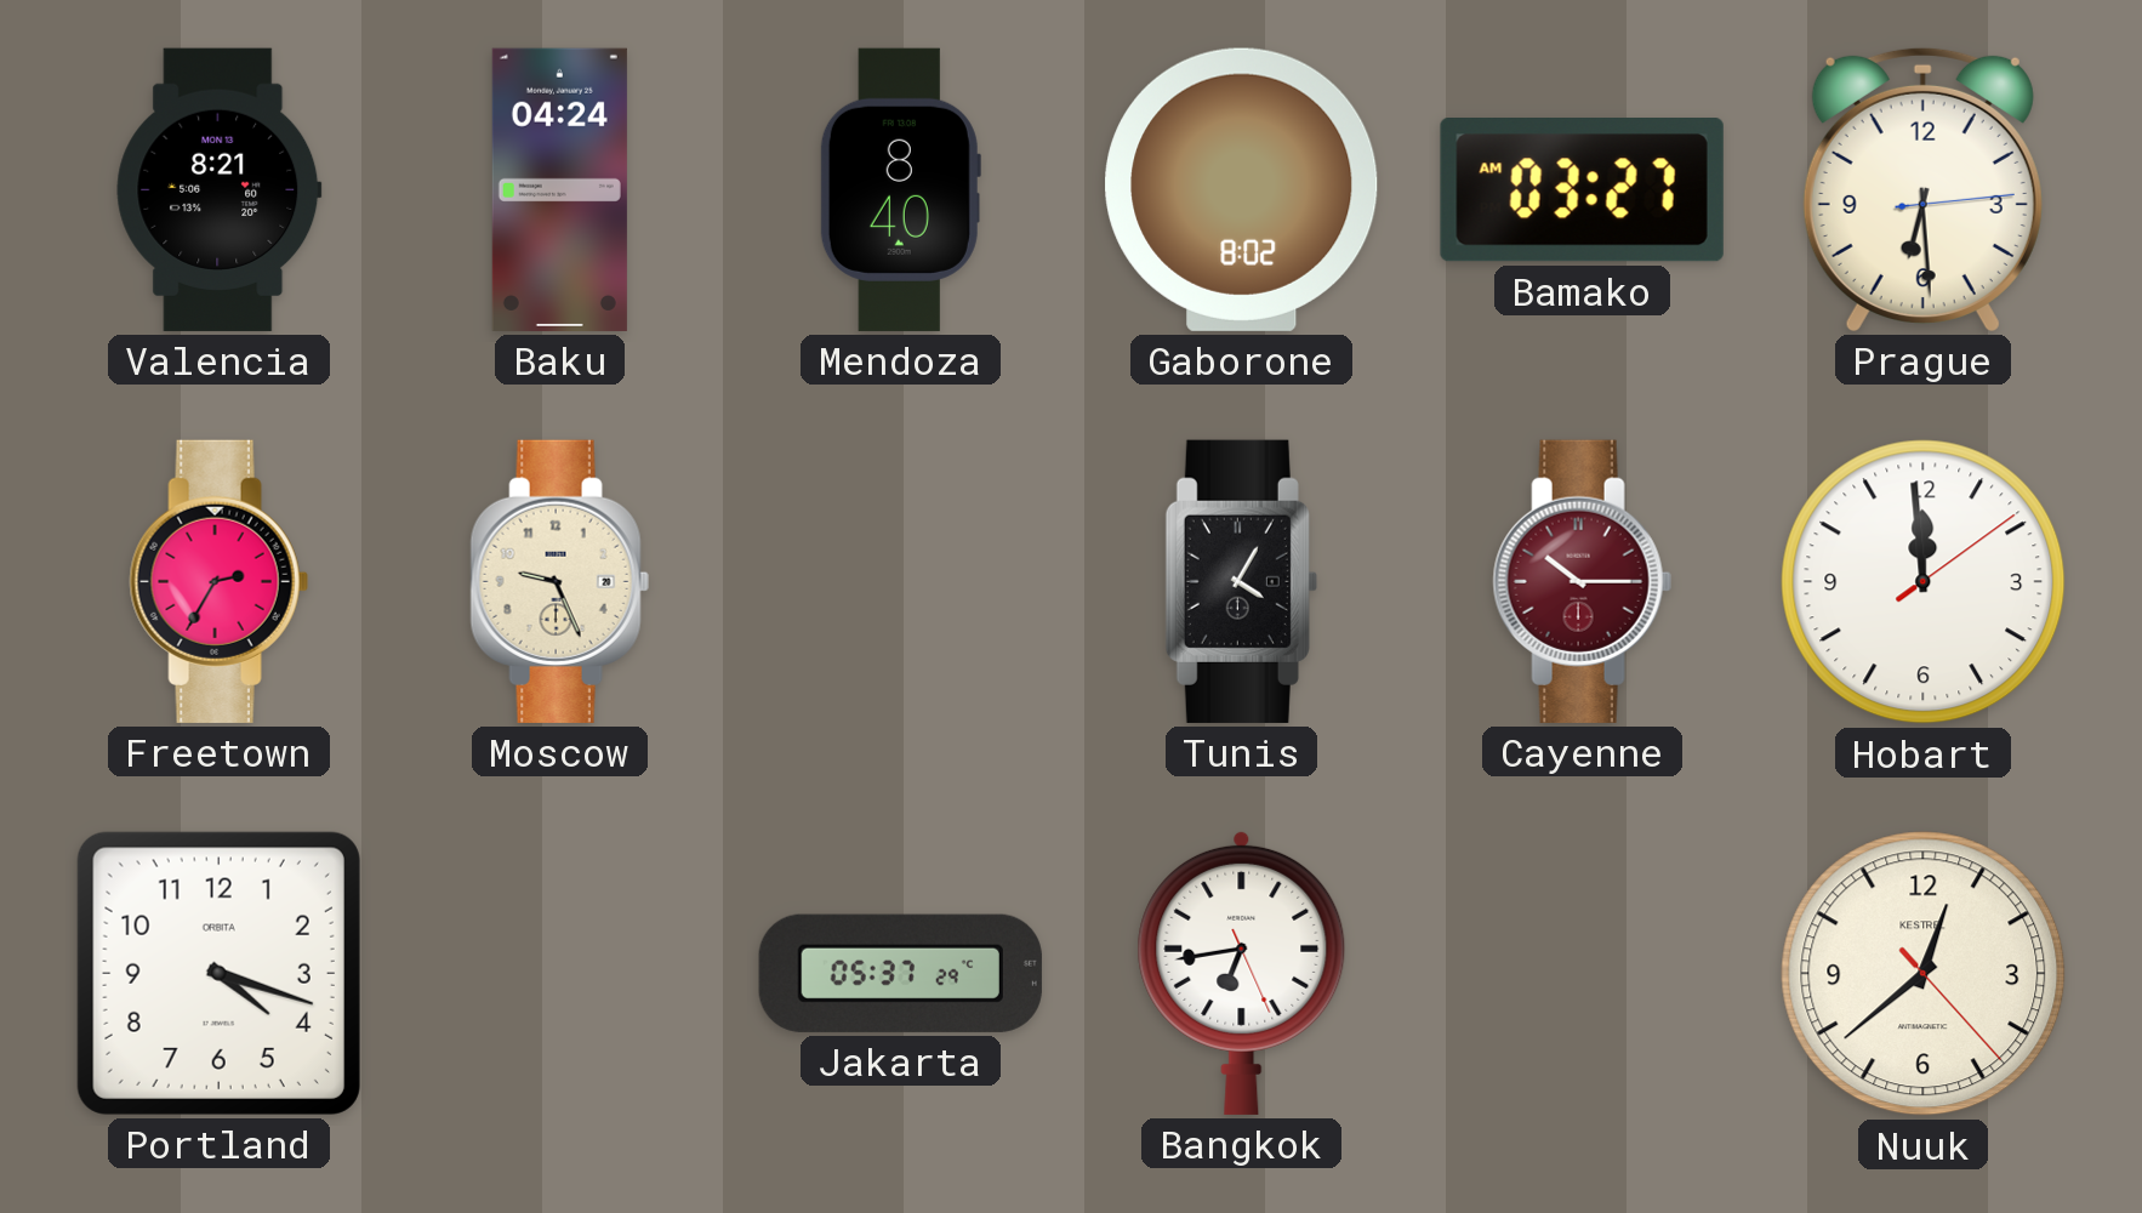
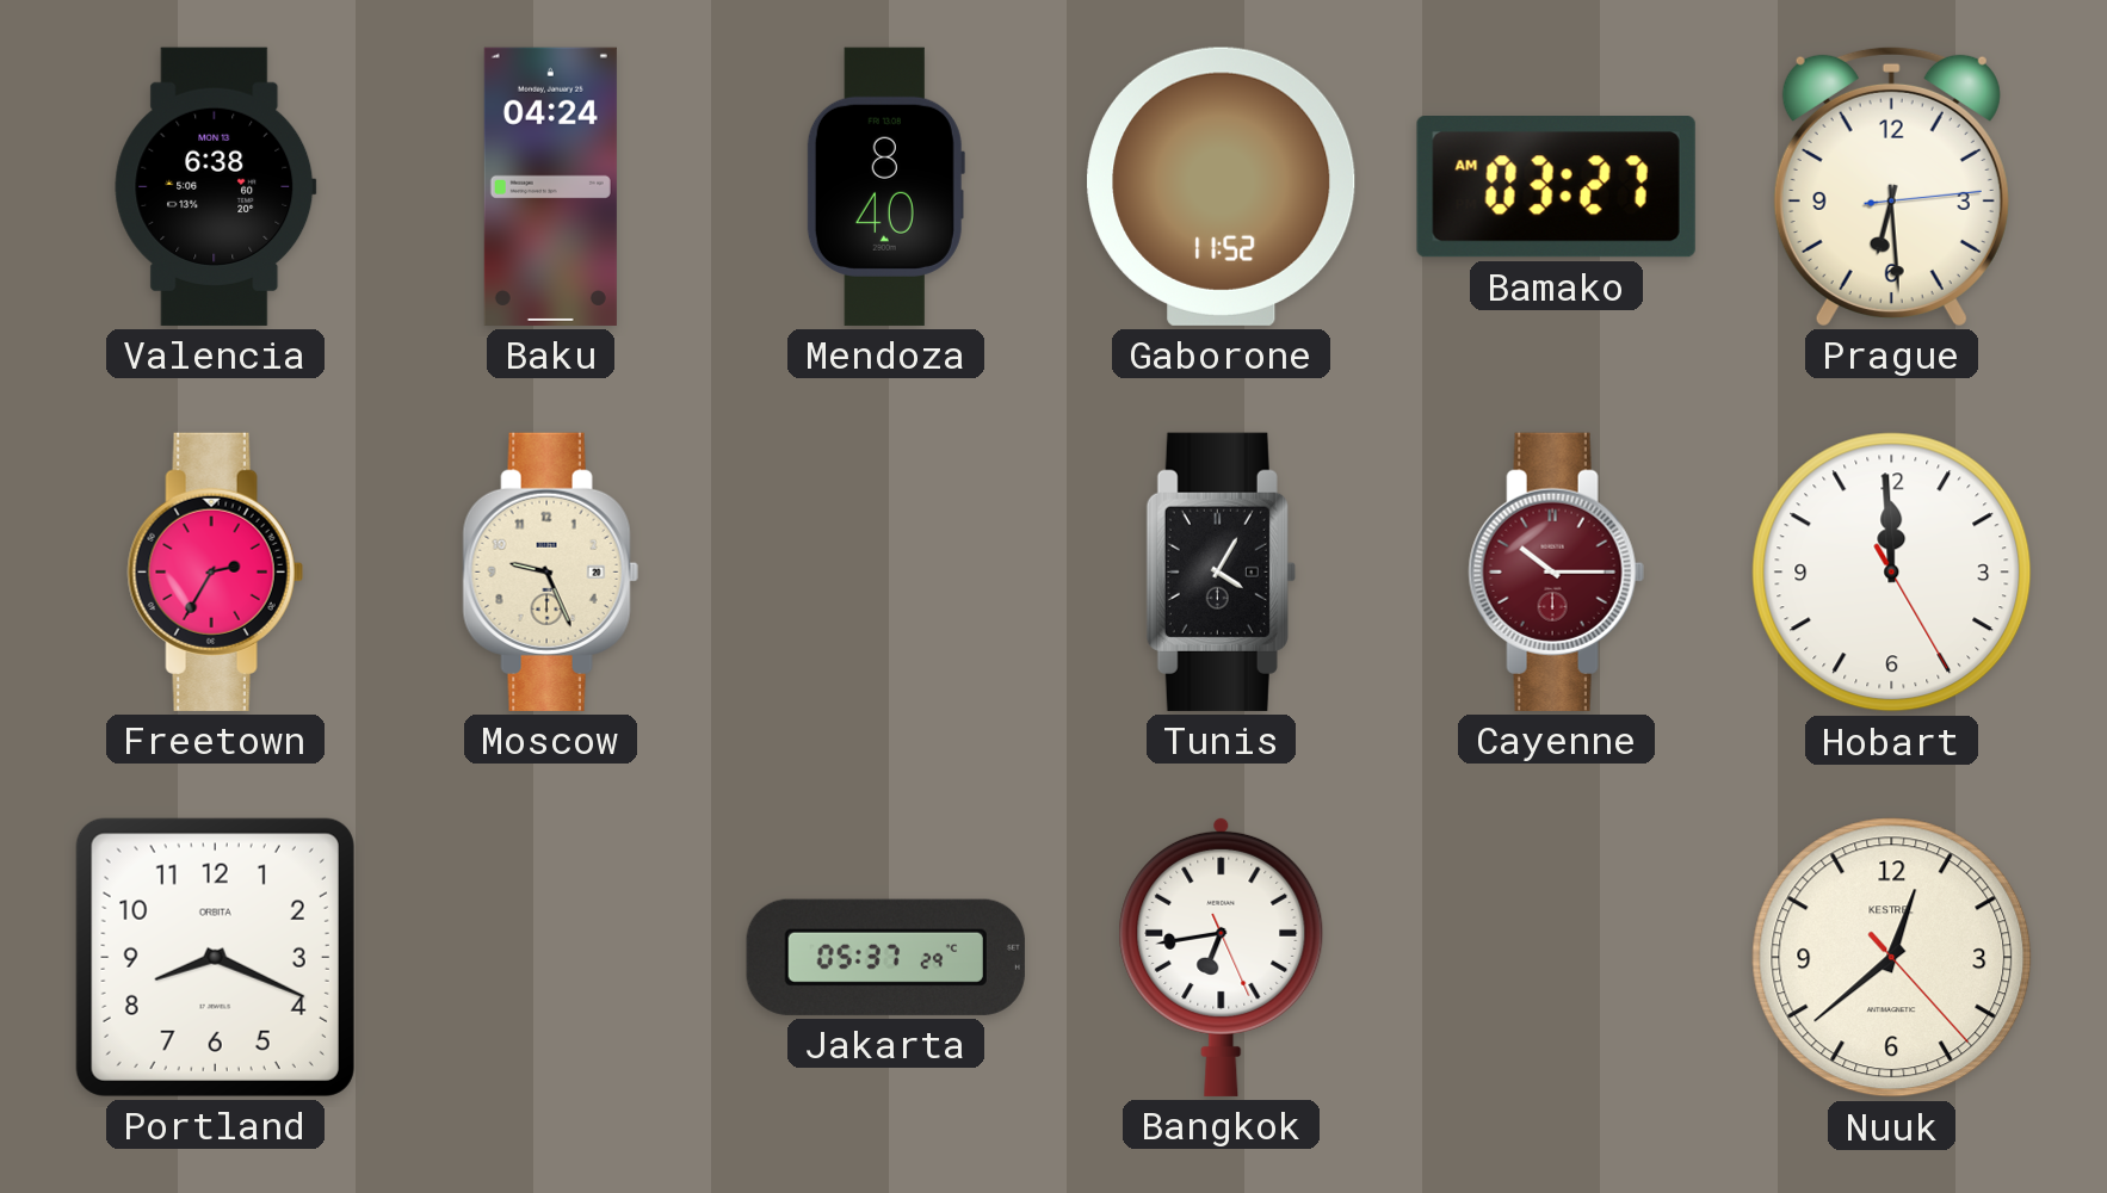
Valencia: 8:21 -> 6:38 (216, 186)
Gaborone: 8:02 -> 11:52 (1222, 186)
Hobart: 11:59:09 -> 11:59:25 (1892, 573)
Portland: 4:18 -> 8:19 (215, 957)
